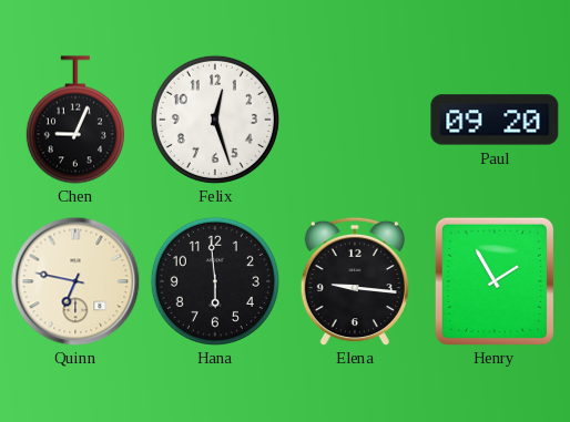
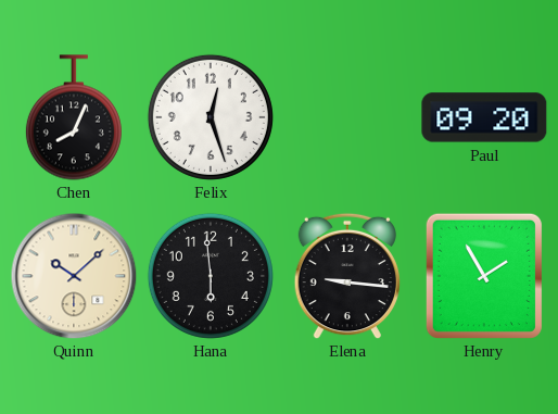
Chen: 9:04 -> 8:04 (74, 117)
Quinn: 6:47 -> 10:08 (74, 276)
